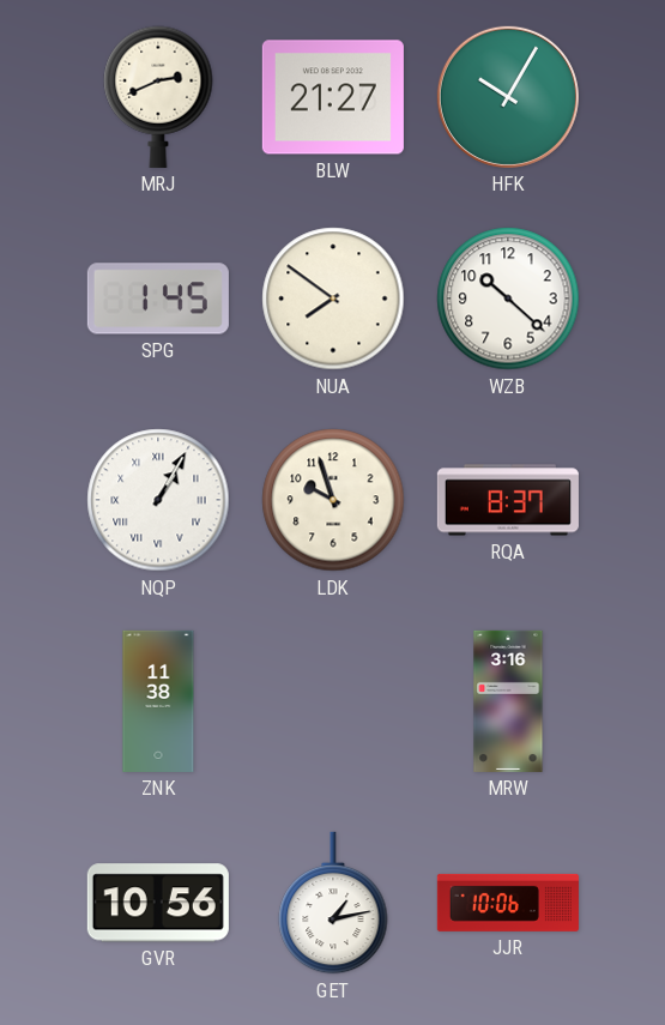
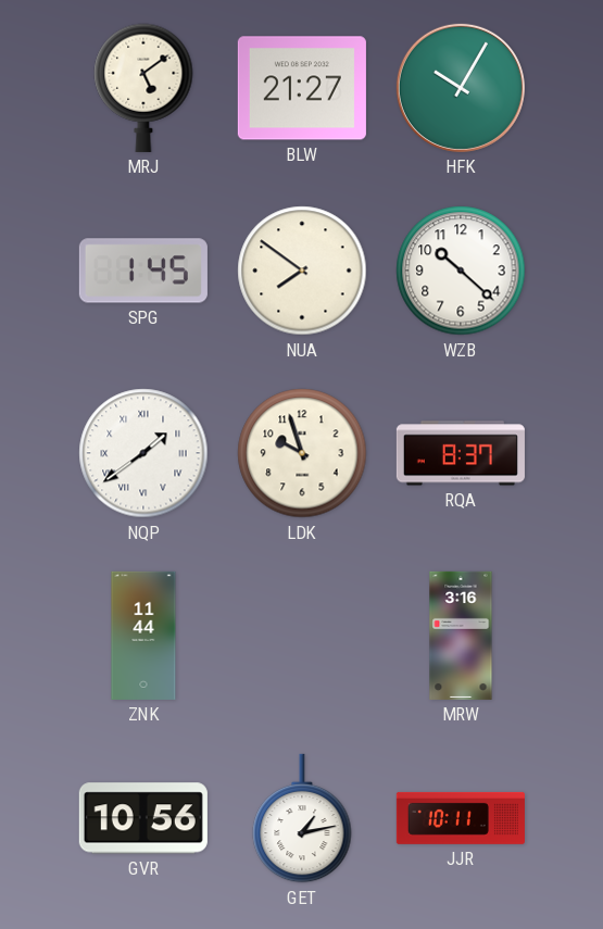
MRJ: 2:41 -> 5:09 (143, 88)
NQP: 1:05 -> 1:39 (143, 453)
ZNK: 11:38 -> 11:44 (143, 636)
JJR: 10:06 -> 10:11 (461, 818)
